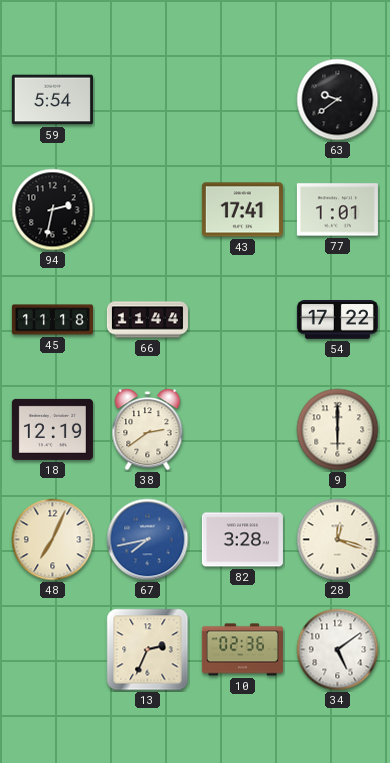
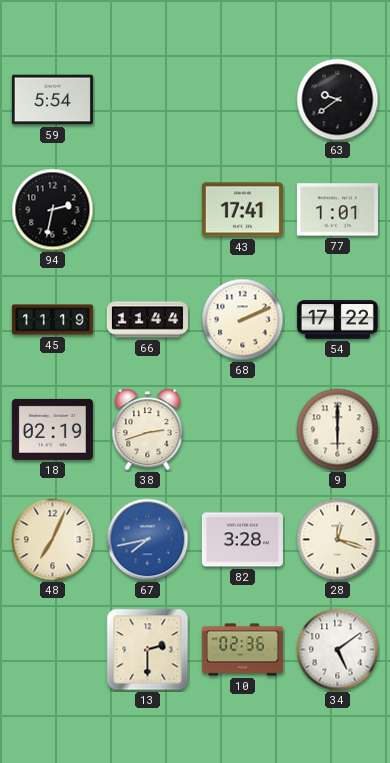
45: 11:18 -> 11:19 (52, 320)
68: none -> 2:11 (243, 320)
18: 12:19 -> 02:19 (52, 429)
38: 2:39 -> 2:42 (148, 430)
13: 2:34 -> 2:30 (148, 650)
